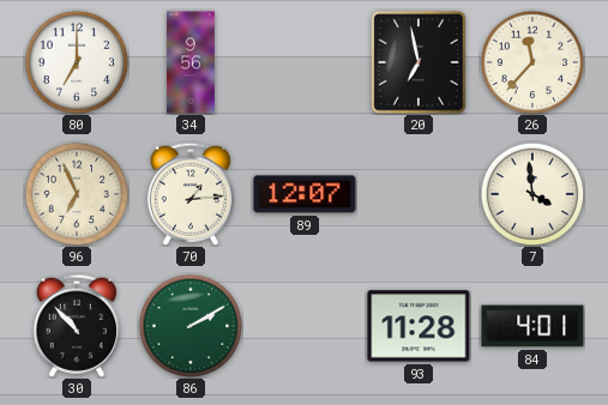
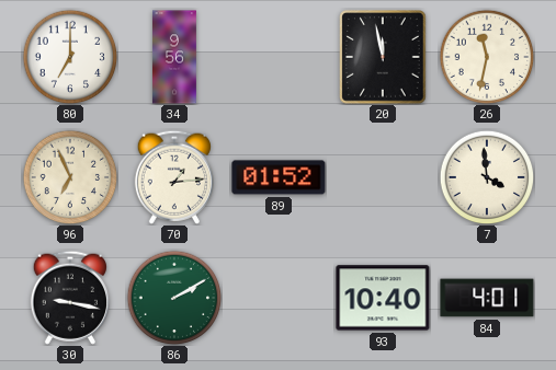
20: 6:58 -> 11:58 (384, 58)
26: 11:37 -> 11:32 (487, 57)
89: 12:07 -> 01:52 (279, 177)
30: 10:53 -> 9:17 (70, 298)
93: 11:28 -> 10:40 (383, 298)
